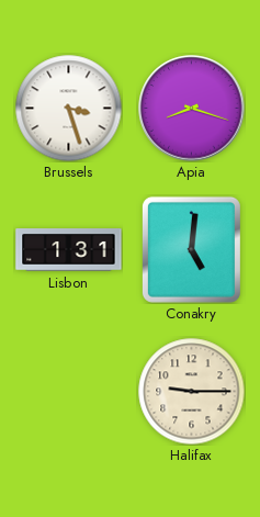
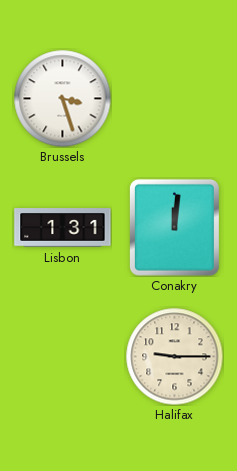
Apia: 8:18 -> none (192, 109)
Conakry: 5:01 -> 12:01 (174, 227)
